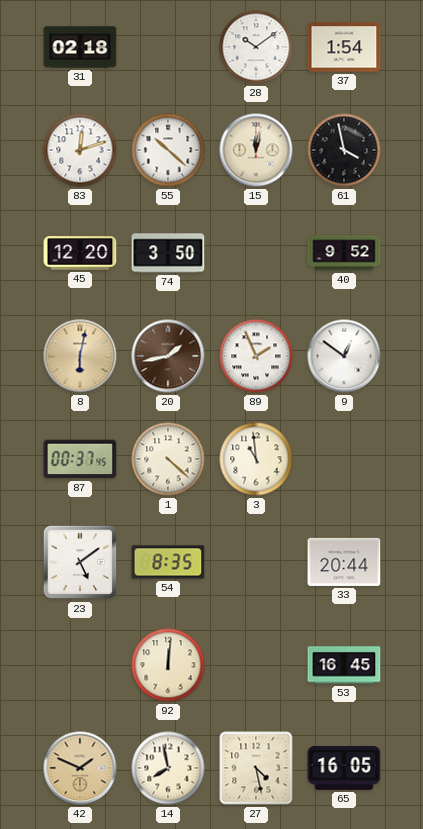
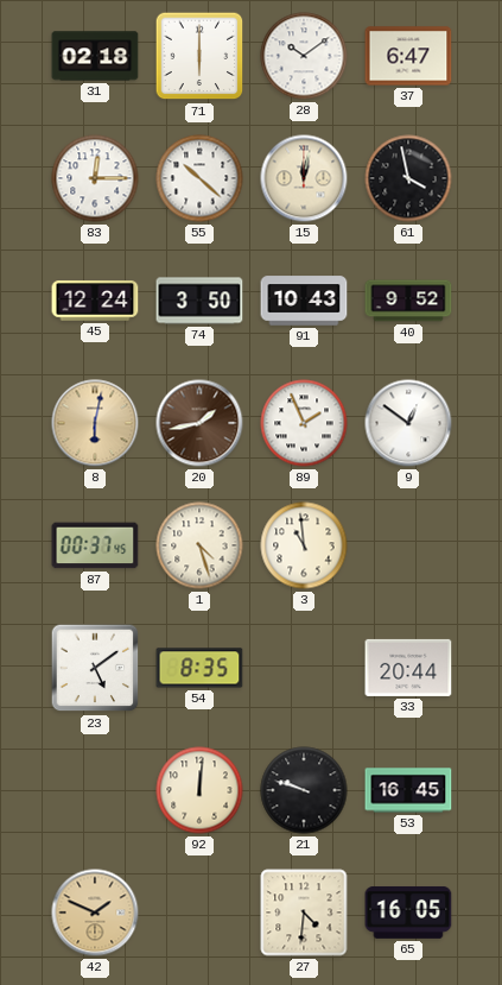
71: none -> 6:00 (199, 56)
37: 1:54 -> 6:47 (408, 56)
83: 12:12 -> 12:15 (95, 178)
45: 12:20 -> 12:24 (95, 301)
91: none -> 10:43 (304, 301)
1: 4:22 -> 4:27 (199, 545)
21: none -> 9:48 (304, 790)
14: 7:58 -> none (168, 768)
27: 4:28 -> 4:31 (304, 913)
